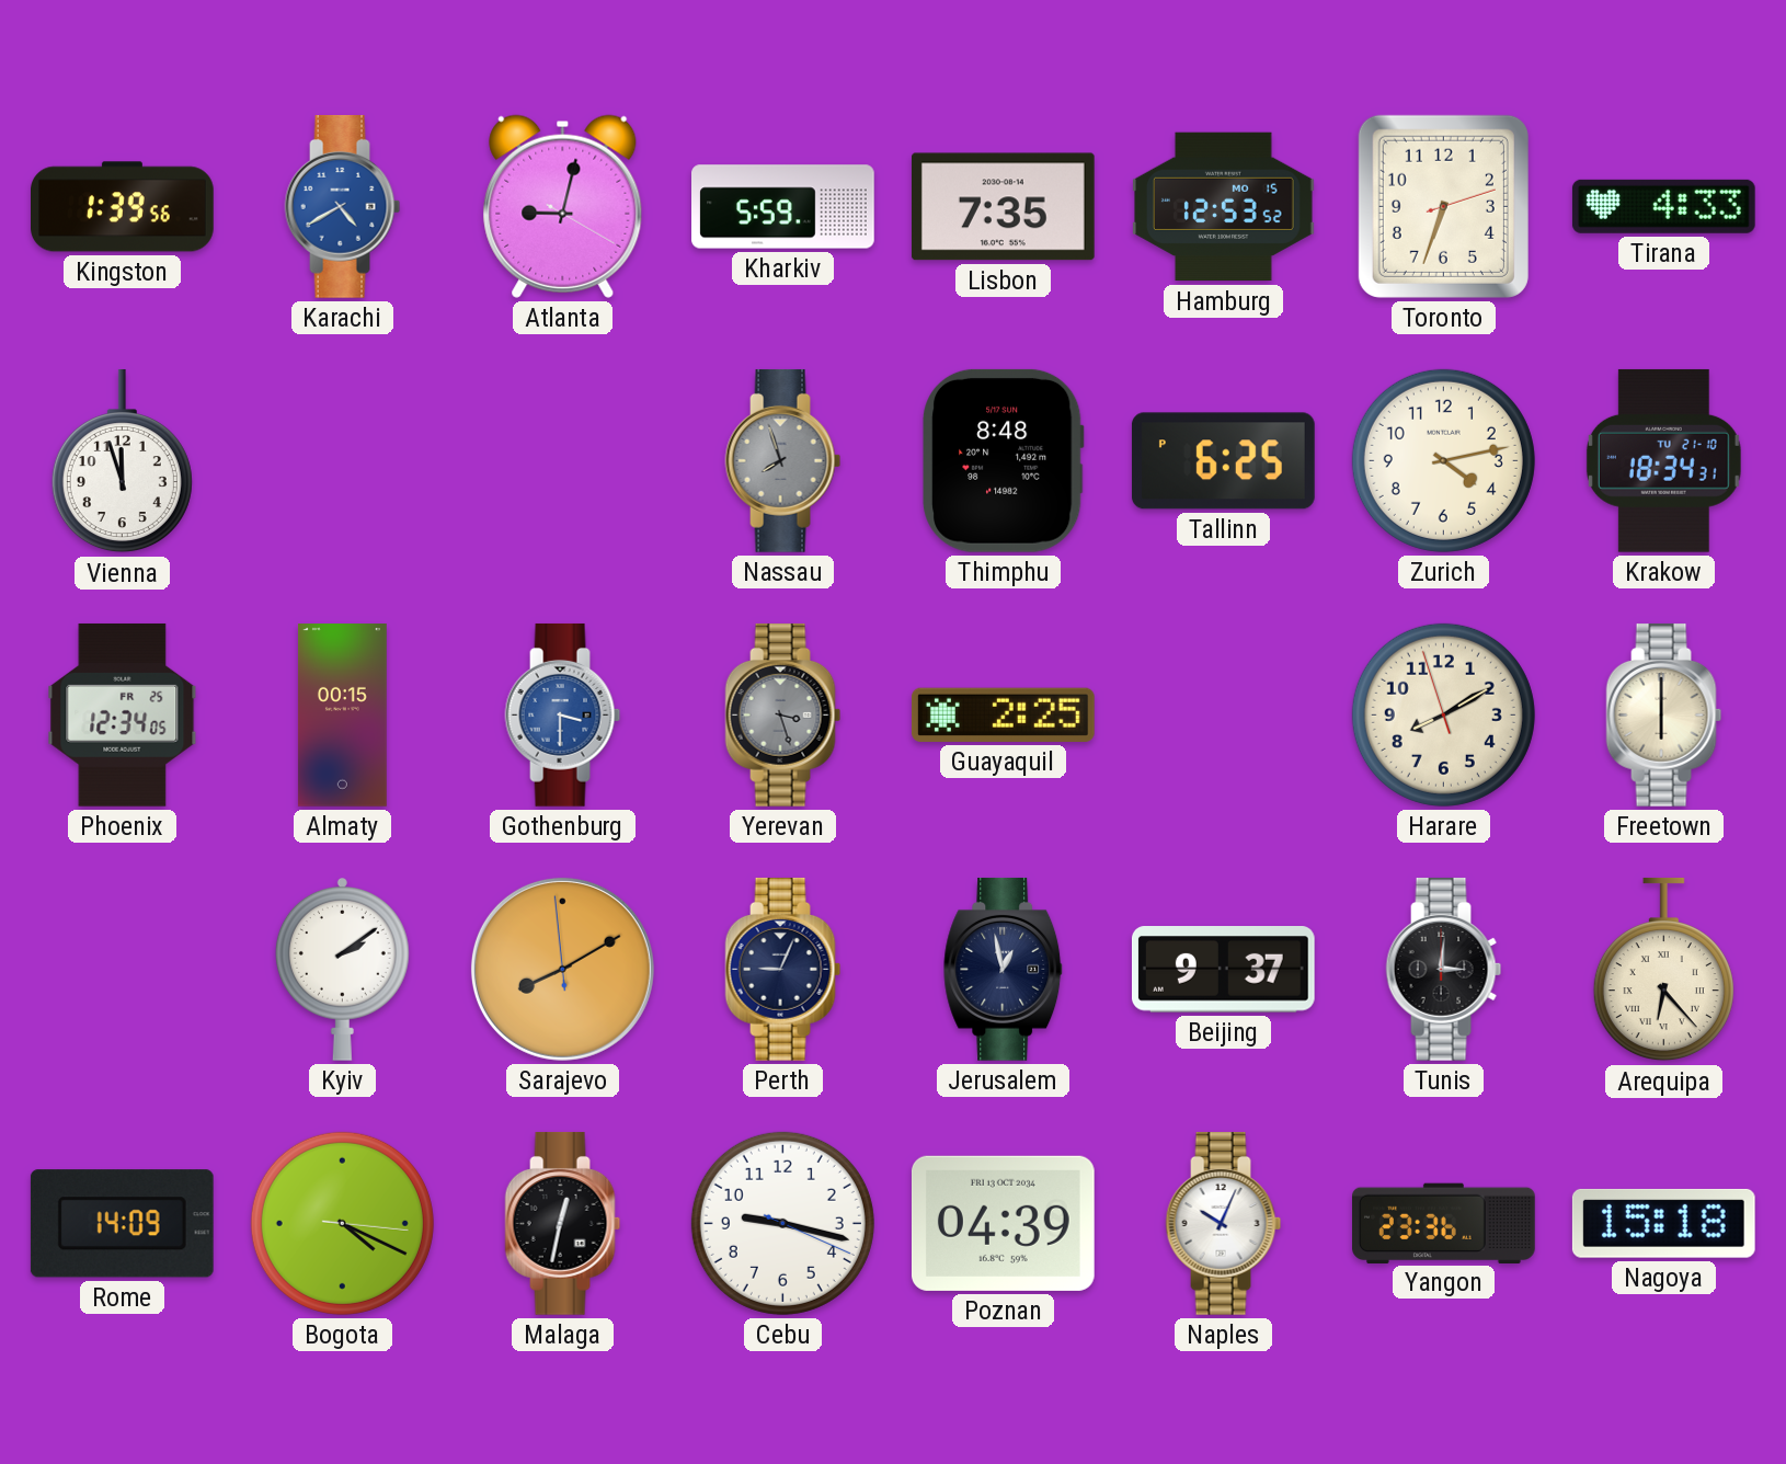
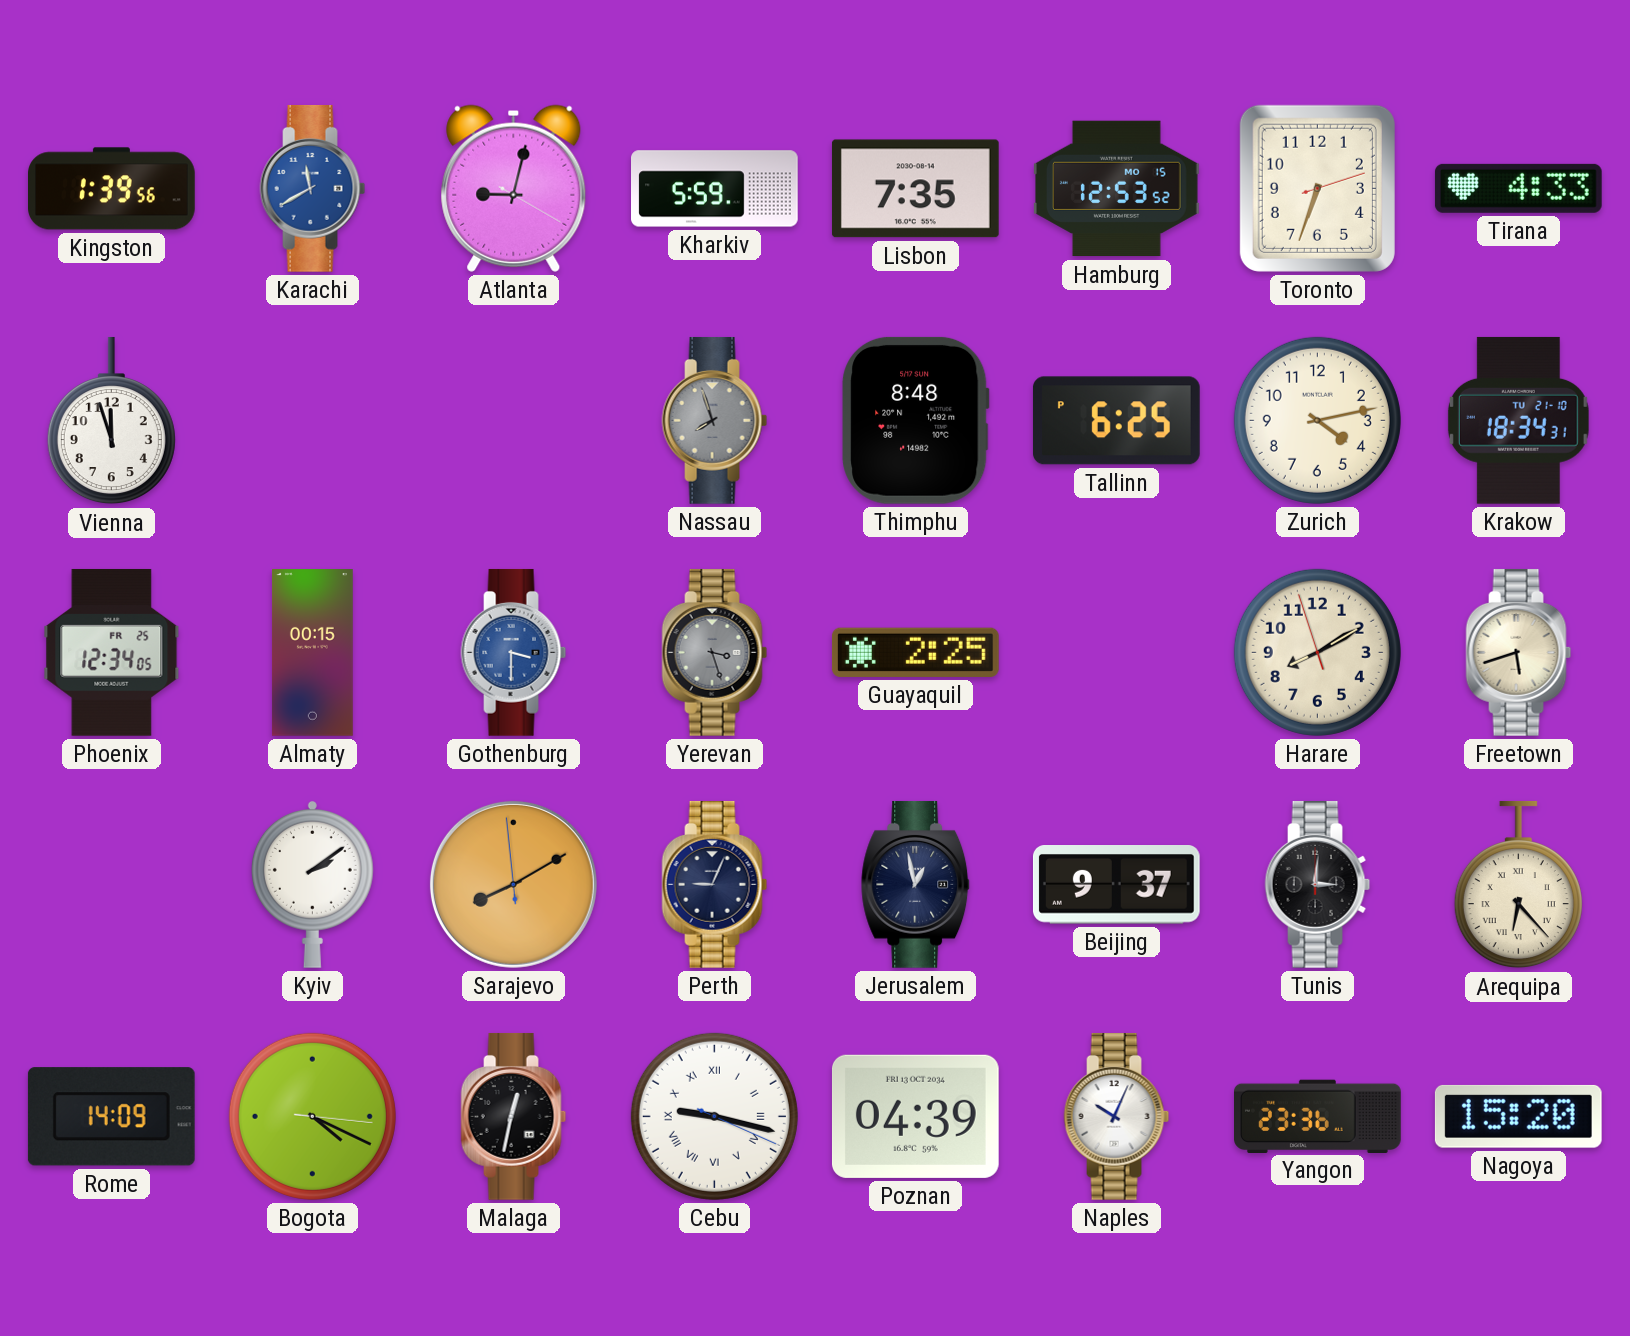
Karachi: 4:40 -> 11:40 (313, 188)
Freetown: 6:00 -> 5:42 (1519, 652)
Cebu numerals: Arabic -> Roman (714, 1116)
Nagoya: 15:18 -> 15:20 (1518, 1116)
